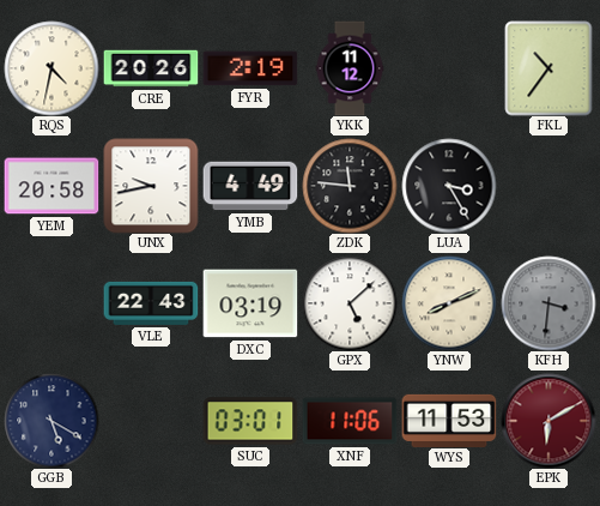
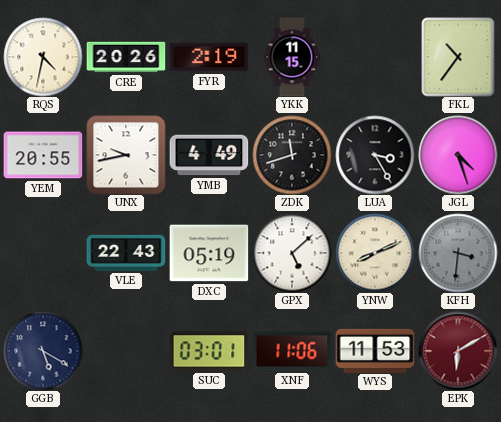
YKK: 11:12 -> 11:15 (292, 57)
YEM: 20:58 -> 20:55 (43, 155)
ZDK: 11:46 -> 11:42 (292, 155)
JGL: none -> 4:27 (458, 155)
DXC: 03:19 -> 05:19 (209, 253)
